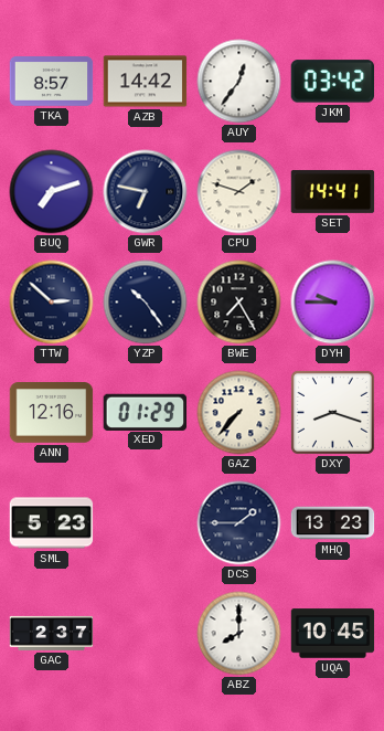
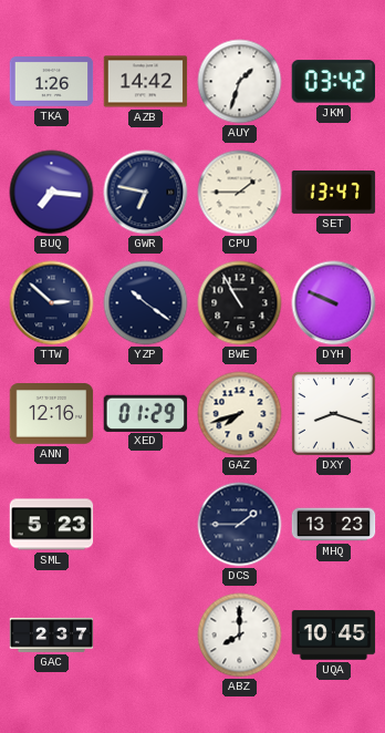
TKA: 8:57 -> 1:26 (52, 82)
AUY: 12:36 -> 1:33 (240, 82)
BUQ: 7:12 -> 7:16 (52, 193)
CPU: 1:48 -> 1:45 (240, 193)
SET: 14:41 -> 13:47 (334, 192)
YZP: 10:24 -> 10:21 (146, 303)
BWE: 7:25 -> 10:55 (240, 303)
DYH: 9:45 -> 9:49 (334, 303)
GAZ: 7:37 -> 7:42 (240, 414)
